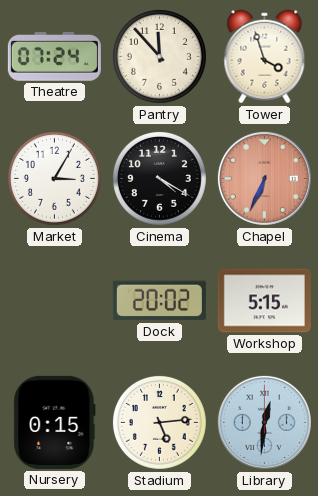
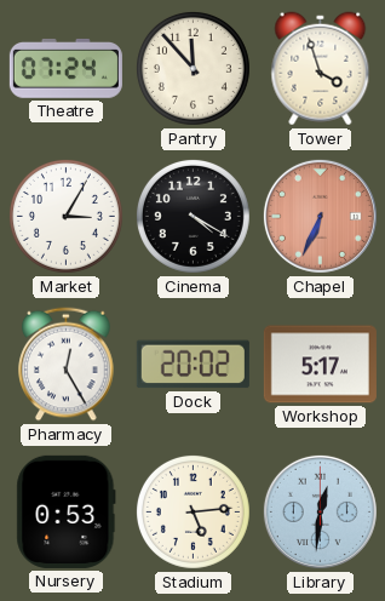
Pharmacy: none -> 12:25 (67, 365)
Workshop: 5:15 -> 5:17 (320, 365)
Nursery: 0:15 -> 0:53 (67, 511)
